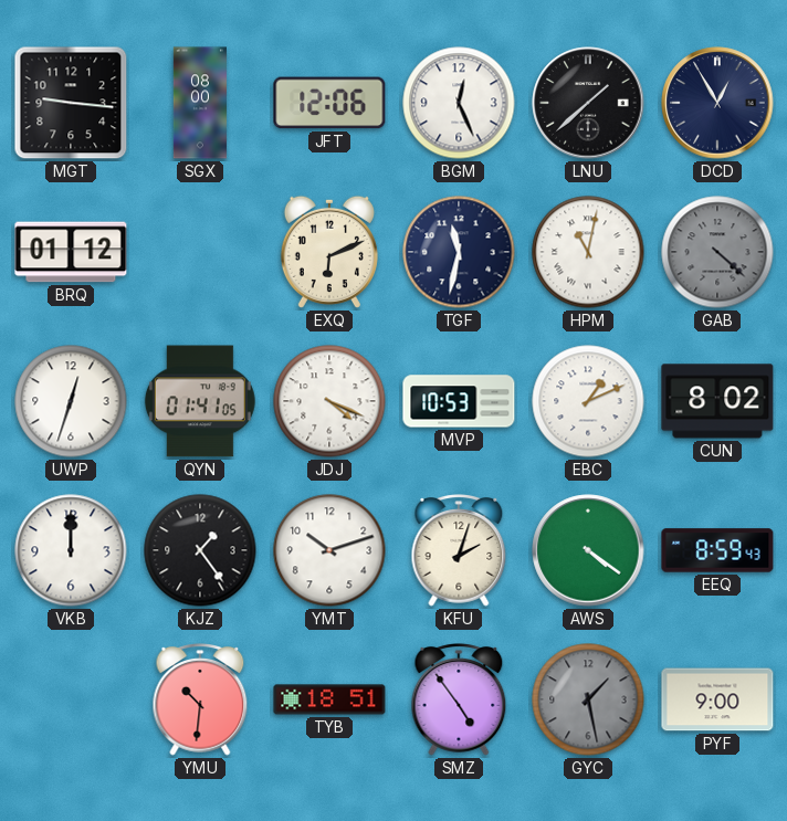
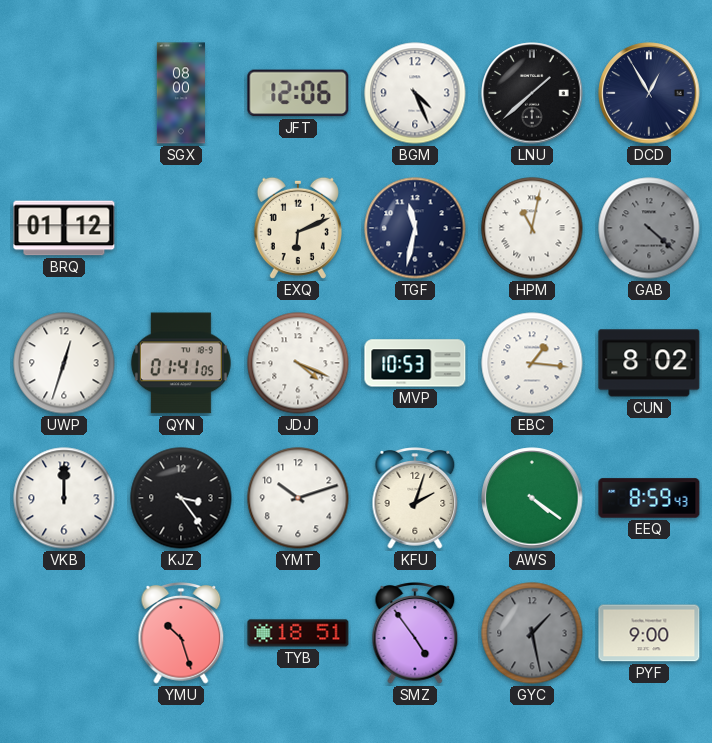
MGT: 9:16 -> none (71, 103)
BGM: 12:26 -> 4:26 (415, 93)
EBC: 1:11 -> 1:16 (532, 363)
KJZ: 1:24 -> 3:24 (181, 498)
YMU: 10:31 -> 10:27 (181, 633)
